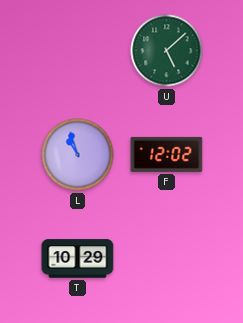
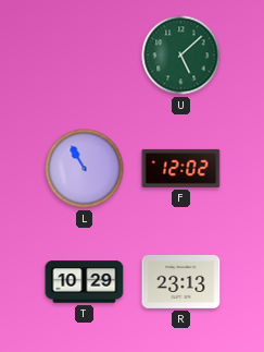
L: 10:57 -> 10:55 (85, 169)
R: none -> 23:13 (181, 281)
